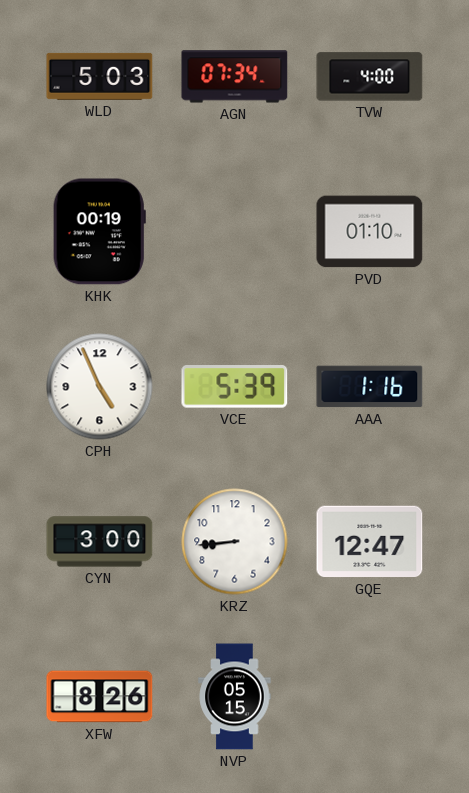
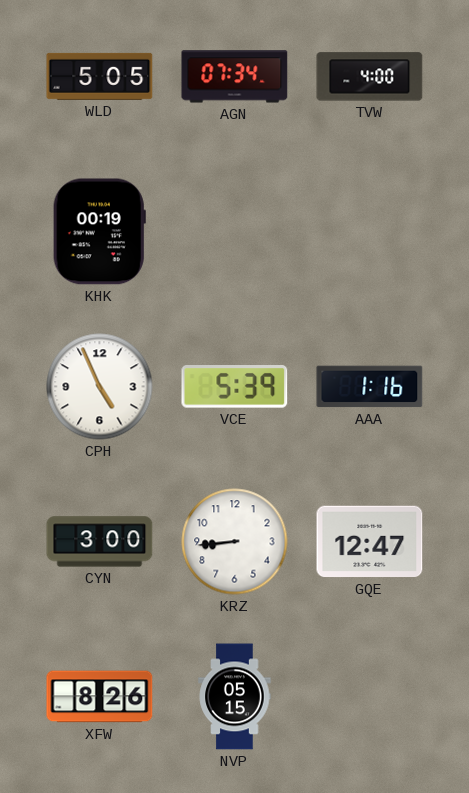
WLD: 5:03 -> 5:05 (100, 76)
PVD: 01:10 -> none (370, 232)
